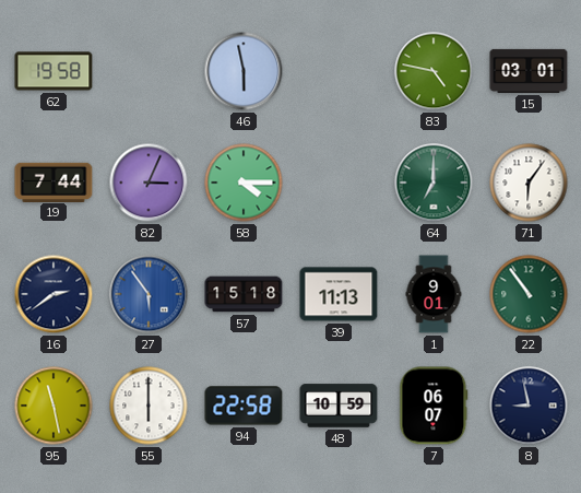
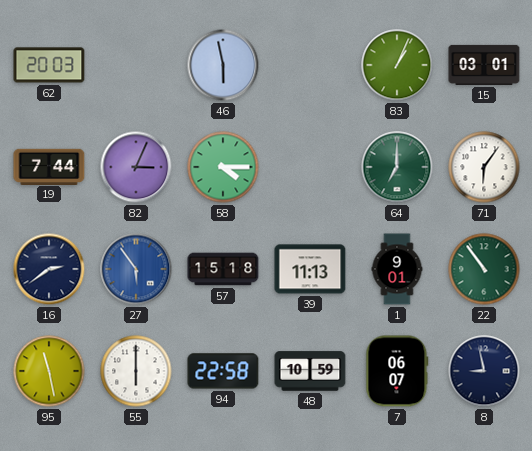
62: 19:58 -> 20:03 (49, 65)
83: 4:47 -> 1:04 (397, 65)
